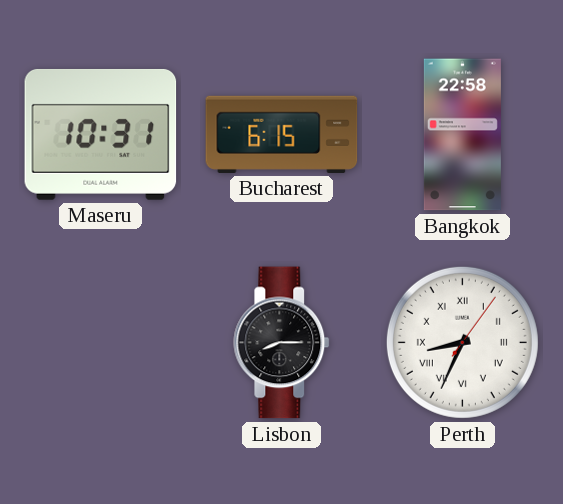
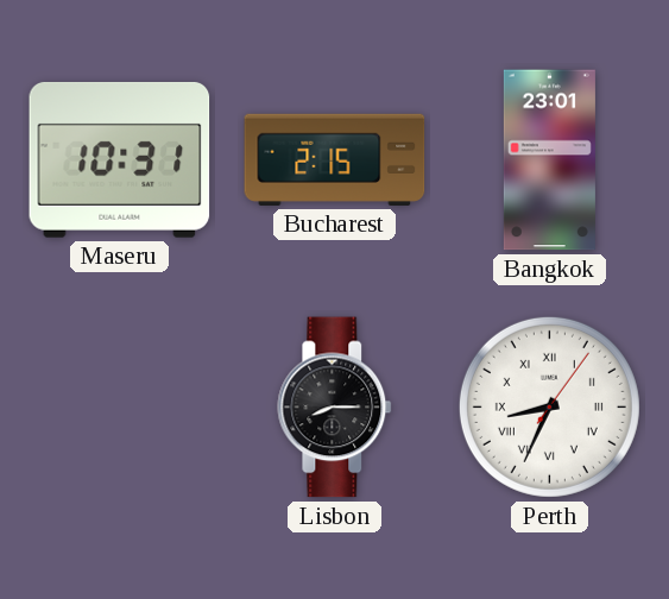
Bucharest: 6:15 -> 2:15 (335, 159)
Bangkok: 22:58 -> 23:01 (549, 160)
